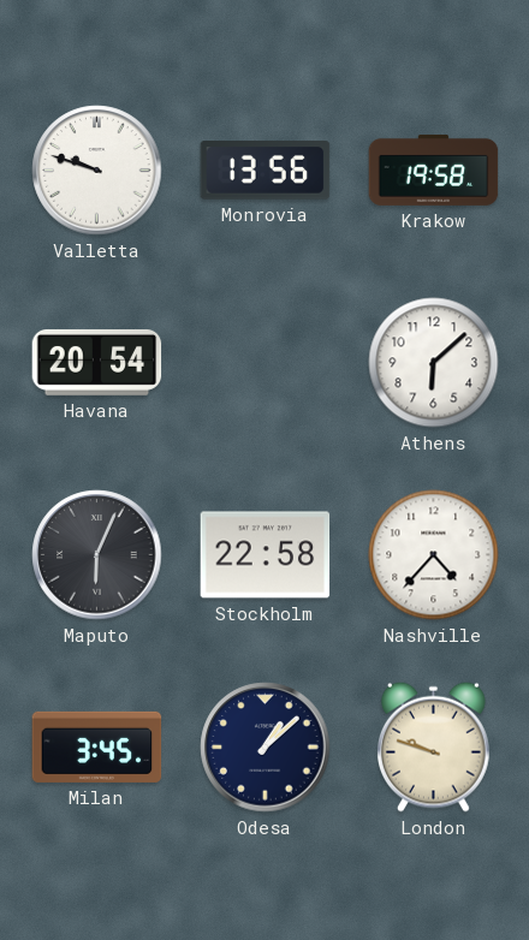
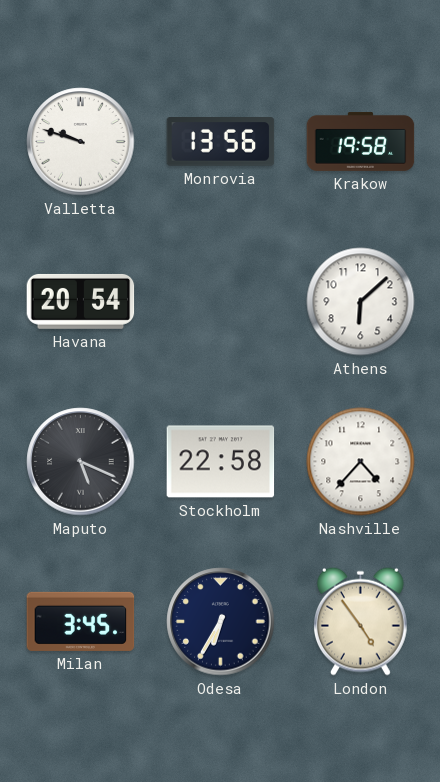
Maputo: 6:04 -> 5:19 (81, 462)
Odesa: 1:08 -> 6:35 (221, 622)
London: 9:48 -> 4:54 (360, 621)
